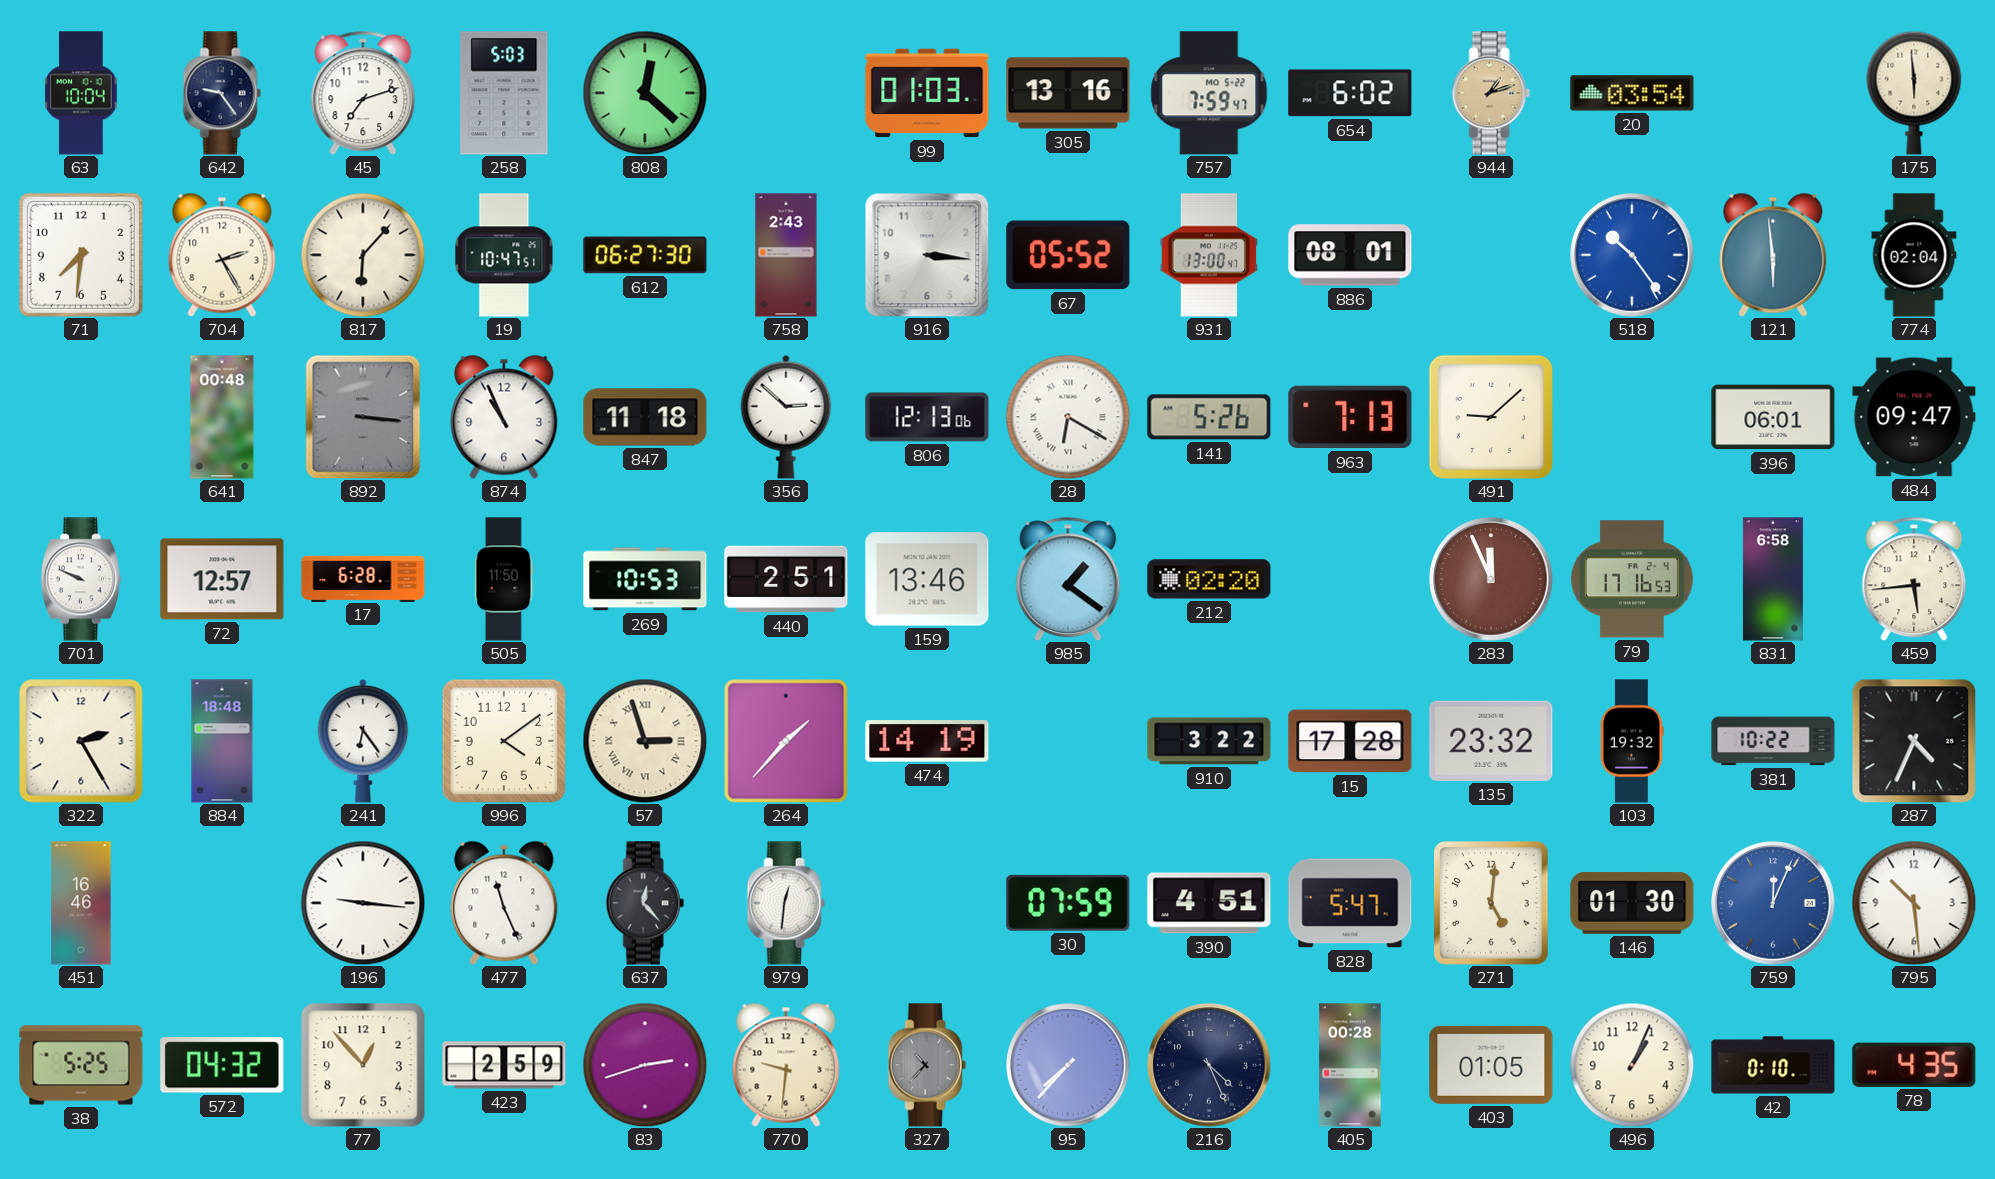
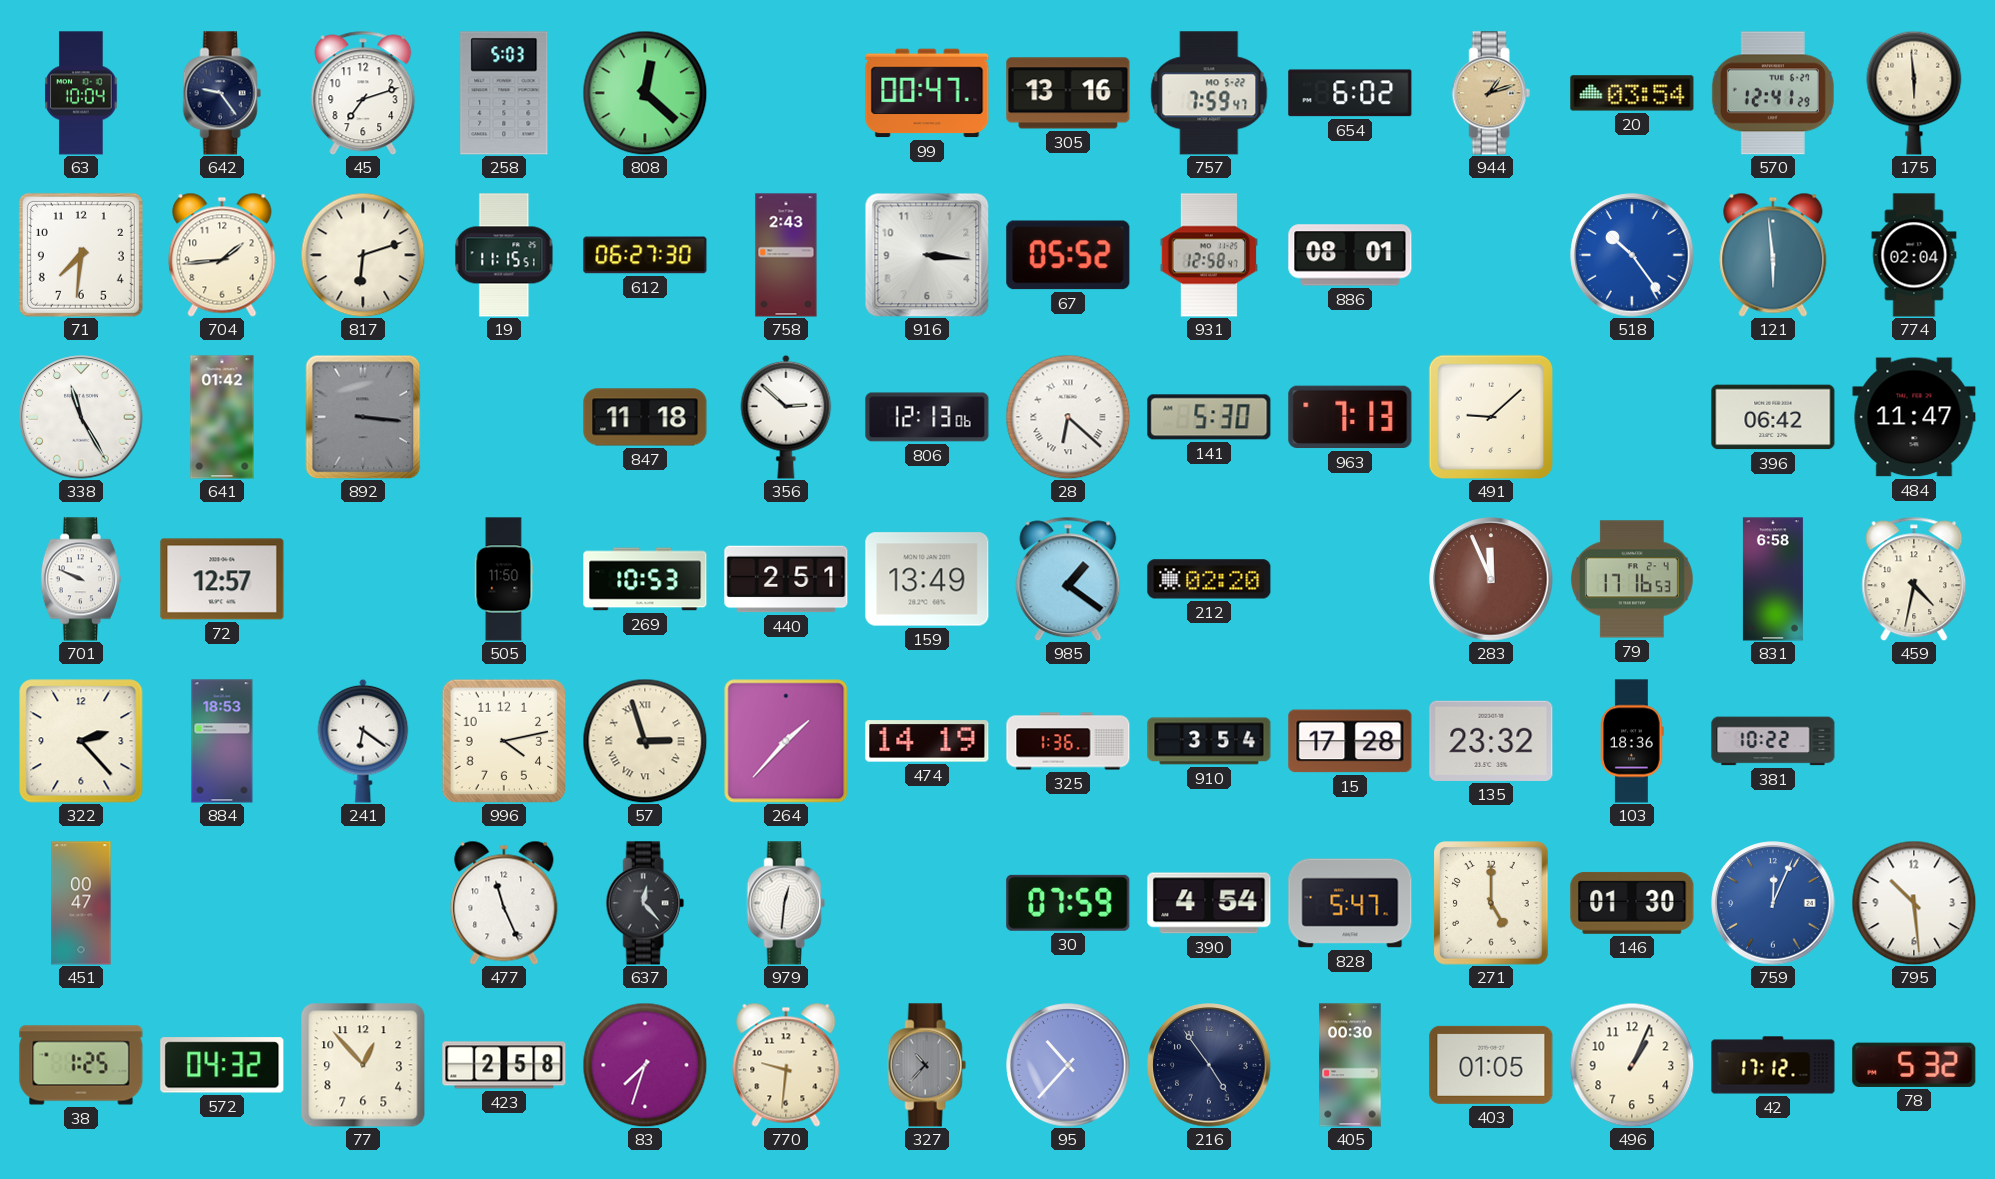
99: 01:03 -> 00:47 (927, 93)
570: none -> 12:41 (1773, 93)
704: 2:25 -> 1:44 (222, 255)
817: 6:07 -> 6:12 (363, 255)
19: 10:47 -> 11:15 (504, 255)
931: 13:00 -> 12:58 (1208, 255)
338: none -> 11:25 (81, 417)
641: 00:48 -> 01:42 (222, 417)
874: 10:56 -> none (504, 417)
28: 6:20 -> 6:22 (1068, 417)
141: 5:26 -> 5:30 (1209, 417)
396: 06:01 -> 06:42 (1773, 417)
484: 09:47 -> 11:47 (1914, 417)
17: 6:28 -> none (363, 578)
159: 13:46 -> 13:49 (927, 579)
459: 5:44 -> 4:32 (1914, 579)
322: 2:25 -> 2:23 (81, 741)
884: 18:48 -> 18:53 (222, 741)
241: 6:24 -> 6:21 (363, 741)
996: 4:09 -> 4:13 (504, 741)
325: none -> 1:36 (1068, 741)
910: 3:22 -> 3:54 (1209, 741)
103: 19:32 -> 18:36 (1632, 741)
287: 4:34 -> none (1914, 741)
451: 16:46 -> 00:47 (81, 903)
196: 9:16 -> none (363, 903)
390: 4:51 -> 4:54 (1209, 903)
271: 5:01 -> 5:00 (1491, 903)
38: 5:25 -> 1:25 (81, 1065)
423: 2:59 -> 2:58 (504, 1065)
83: 2:42 -> 7:33 (645, 1065)
95: 7:37 -> 10:37 (1068, 1065)
216: 4:26 -> 4:54 (1209, 1065)
405: 00:28 -> 00:30 (1350, 1065)
42: 0:10 -> 17:12 (1773, 1065)
78: 4:35 -> 5:32 (1914, 1065)
